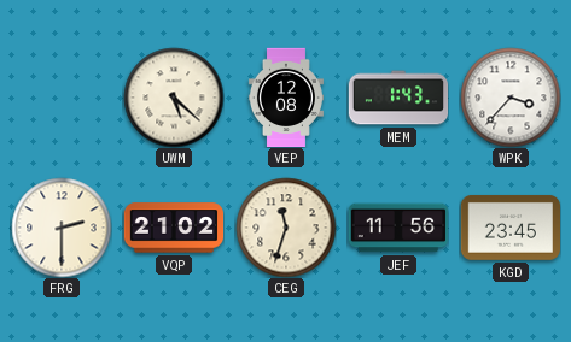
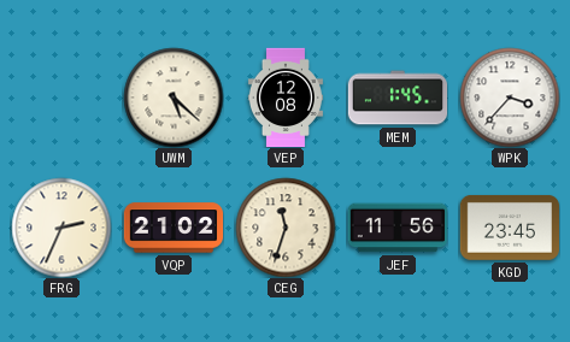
MEM: 1:43 -> 1:45 (398, 98)
FRG: 2:30 -> 2:34 (61, 228)
